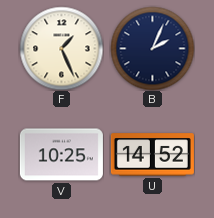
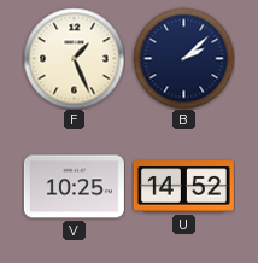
B: 2:04 -> 2:08 (183, 58)
